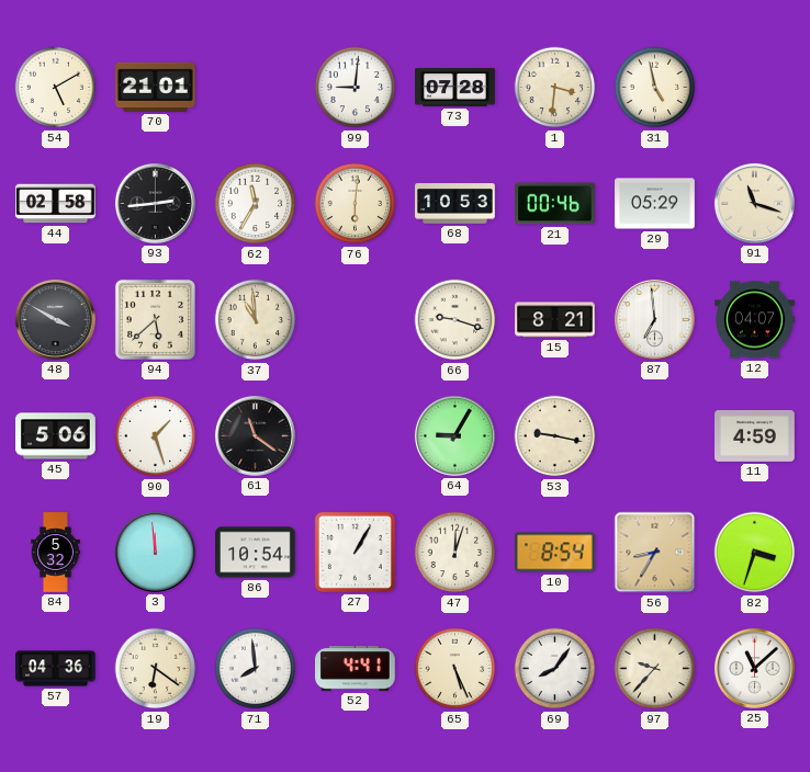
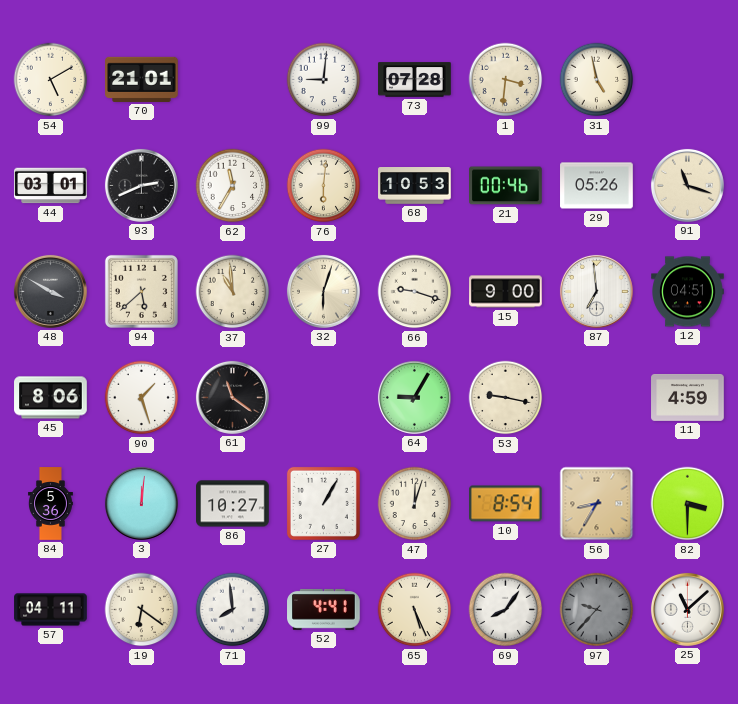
44: 02:58 -> 03:01 (51, 186)
93: 2:44 -> 2:41 (141, 185)
29: 05:29 -> 05:26 (597, 186)
32: none -> 6:03 (323, 291)
15: 8:21 -> 9:00 (506, 292)
12: 04:07 -> 04:51 (688, 292)
45: 5:06 -> 8:06 (51, 398)
84: 5:32 -> 5:36 (51, 504)
3: 11:59 -> 12:01 (141, 503)
86: 10:54 -> 10:27 (233, 504)
82: 3:33 -> 3:30 (688, 504)
57: 04:36 -> 04:11 (51, 610)
97 dial: cream -> grey (597, 610)
